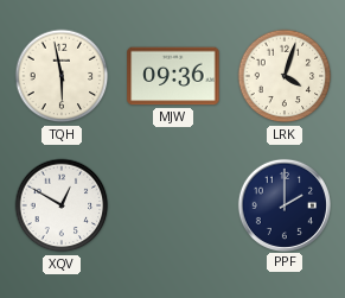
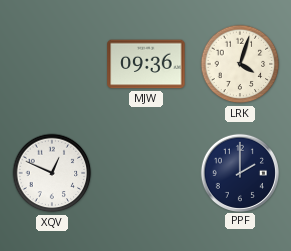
TQH: 5:58 -> none (62, 76)
XQV: 12:50 -> 12:49 (52, 173)
